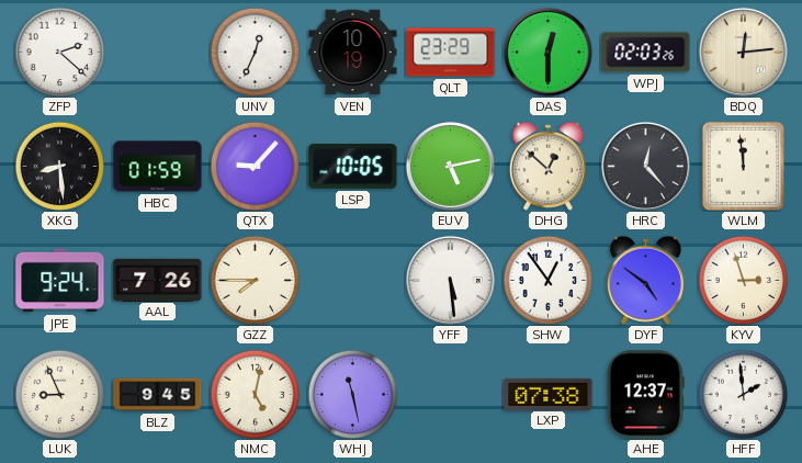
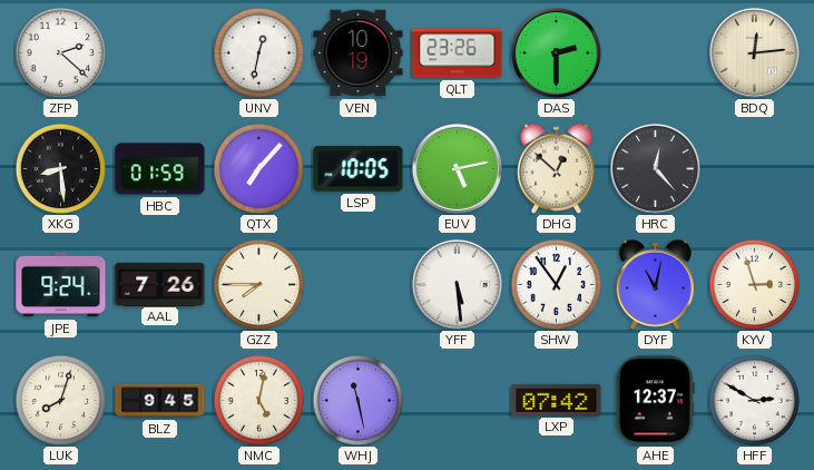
UNV: 12:34 -> 12:32 (258, 52)
QLT: 23:29 -> 23:26 (458, 53)
DAS: 12:30 -> 2:30 (556, 52)
WPJ: 02:03 -> none (646, 53)
QTX: 9:07 -> 7:07 (258, 168)
WLM: 11:59 -> none (743, 166)
DYF: 4:51 -> 11:02 (655, 284)
LUK: 8:56 -> 8:03 (60, 400)
LXP: 07:38 -> 07:42 (557, 400)
HFF: 1:59 -> 2:50 (754, 400)
